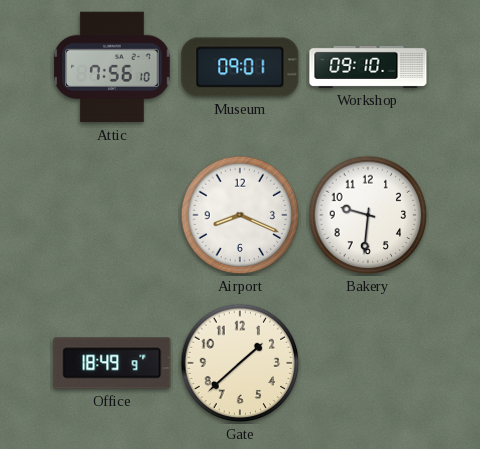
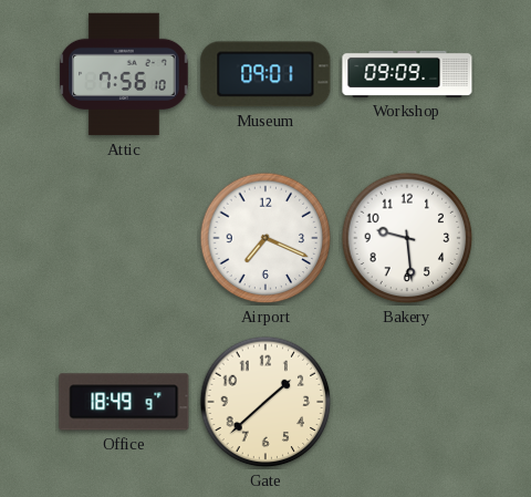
Workshop: 09:10 -> 09:09 (407, 74)
Airport: 8:19 -> 7:19 (265, 238)
Bakery: 9:31 -> 9:29 (407, 238)
